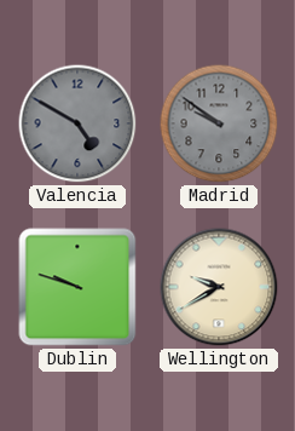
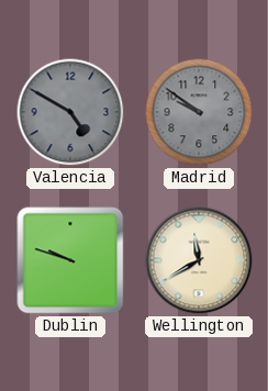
Wellington: 9:40 -> 11:40 (199, 260)
